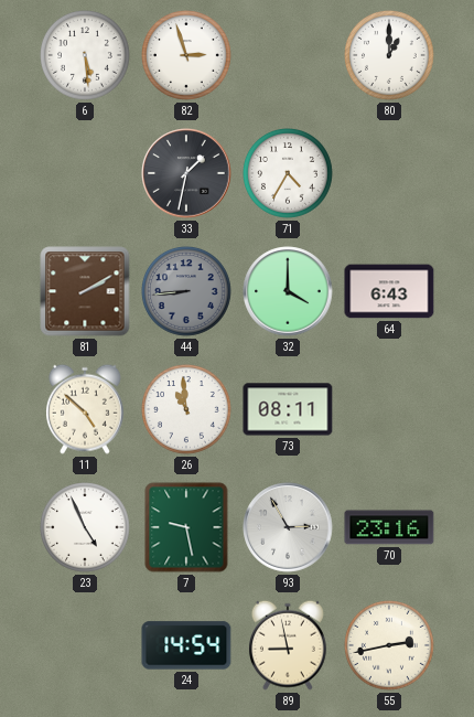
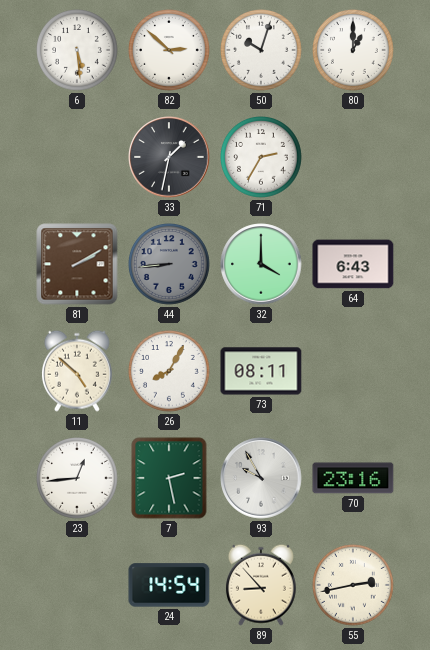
82: 2:57 -> 2:52 (170, 51)
50: none -> 10:03 (262, 51)
71: 4:35 -> 2:35 (262, 158)
26: 10:59 -> 8:05 (170, 372)
23: 4:56 -> 12:44 (78, 479)
7: 9:28 -> 2:28 (169, 478)
93: 2:55 -> 9:55 (261, 478)
89: 8:58 -> 8:53 (261, 585)
